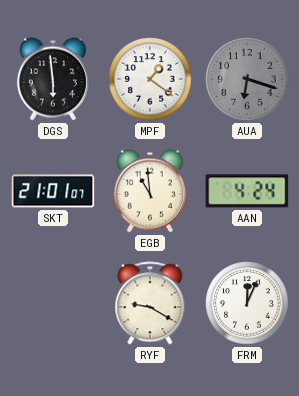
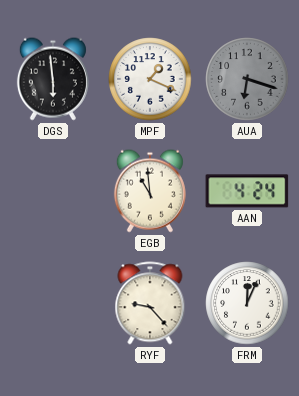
MPF: 1:21 -> 1:19 (150, 79)
SKT: 21:01 -> none (53, 191)
RYF: 9:20 -> 9:23 (150, 303)
